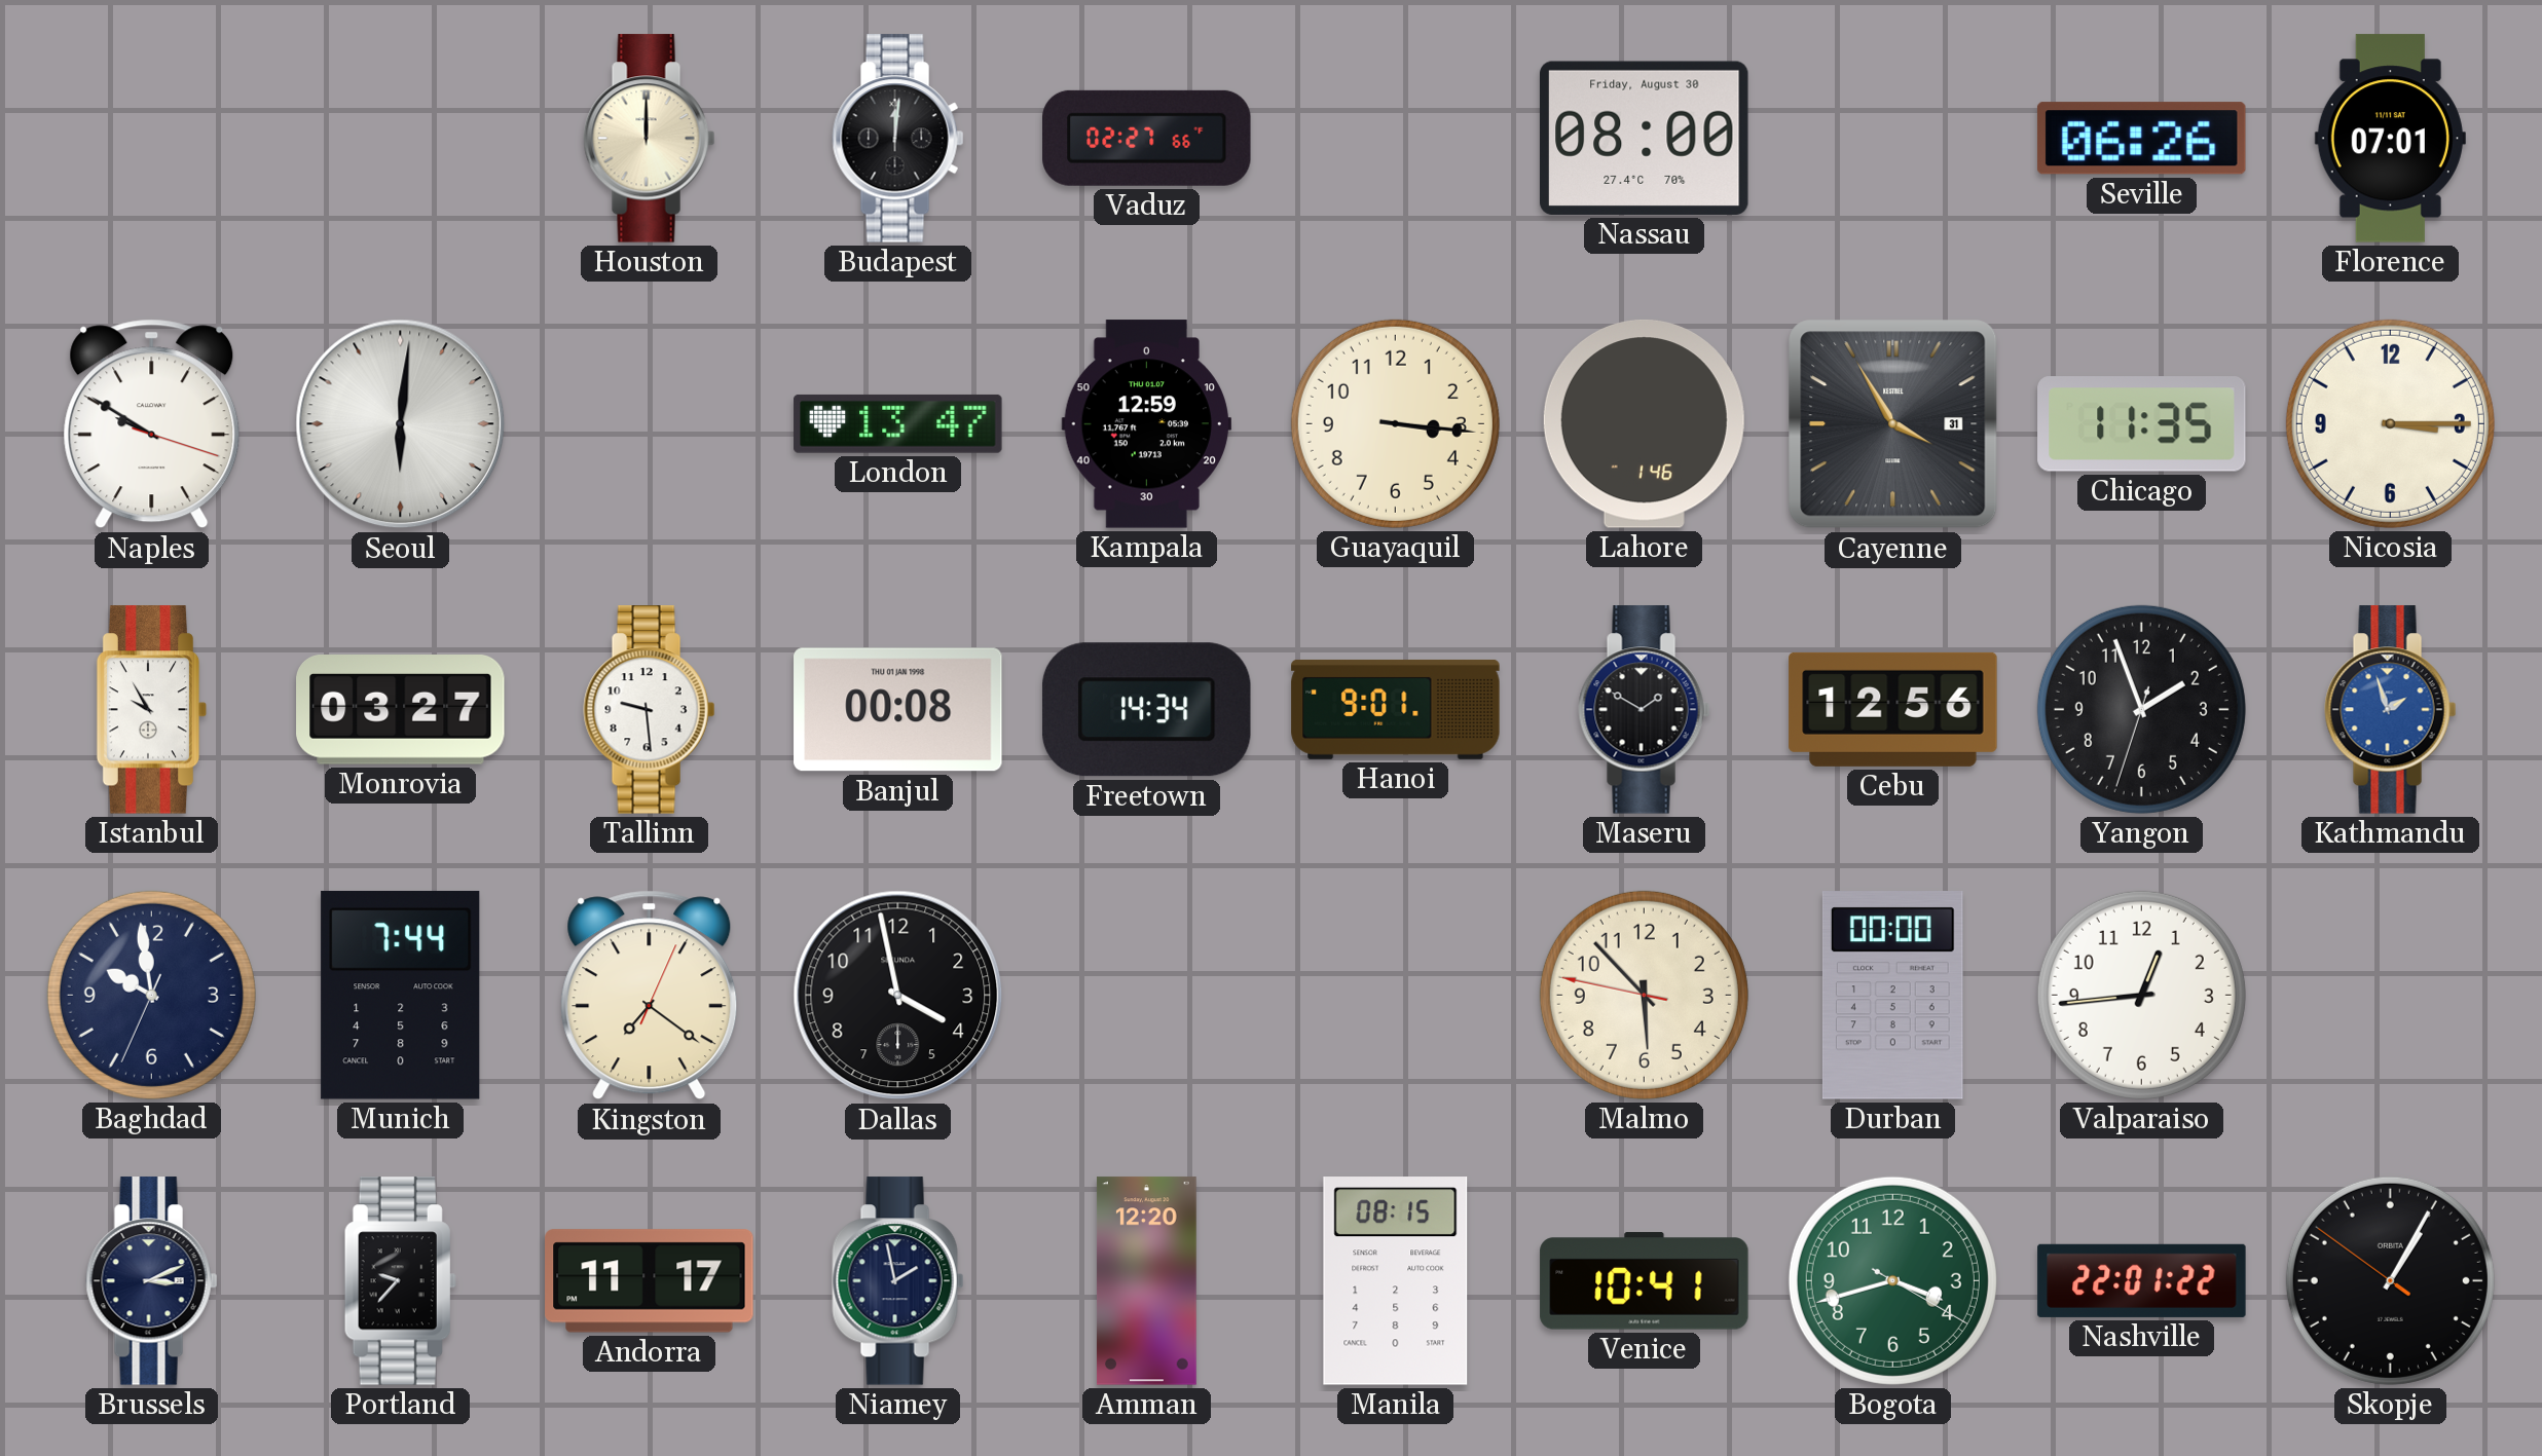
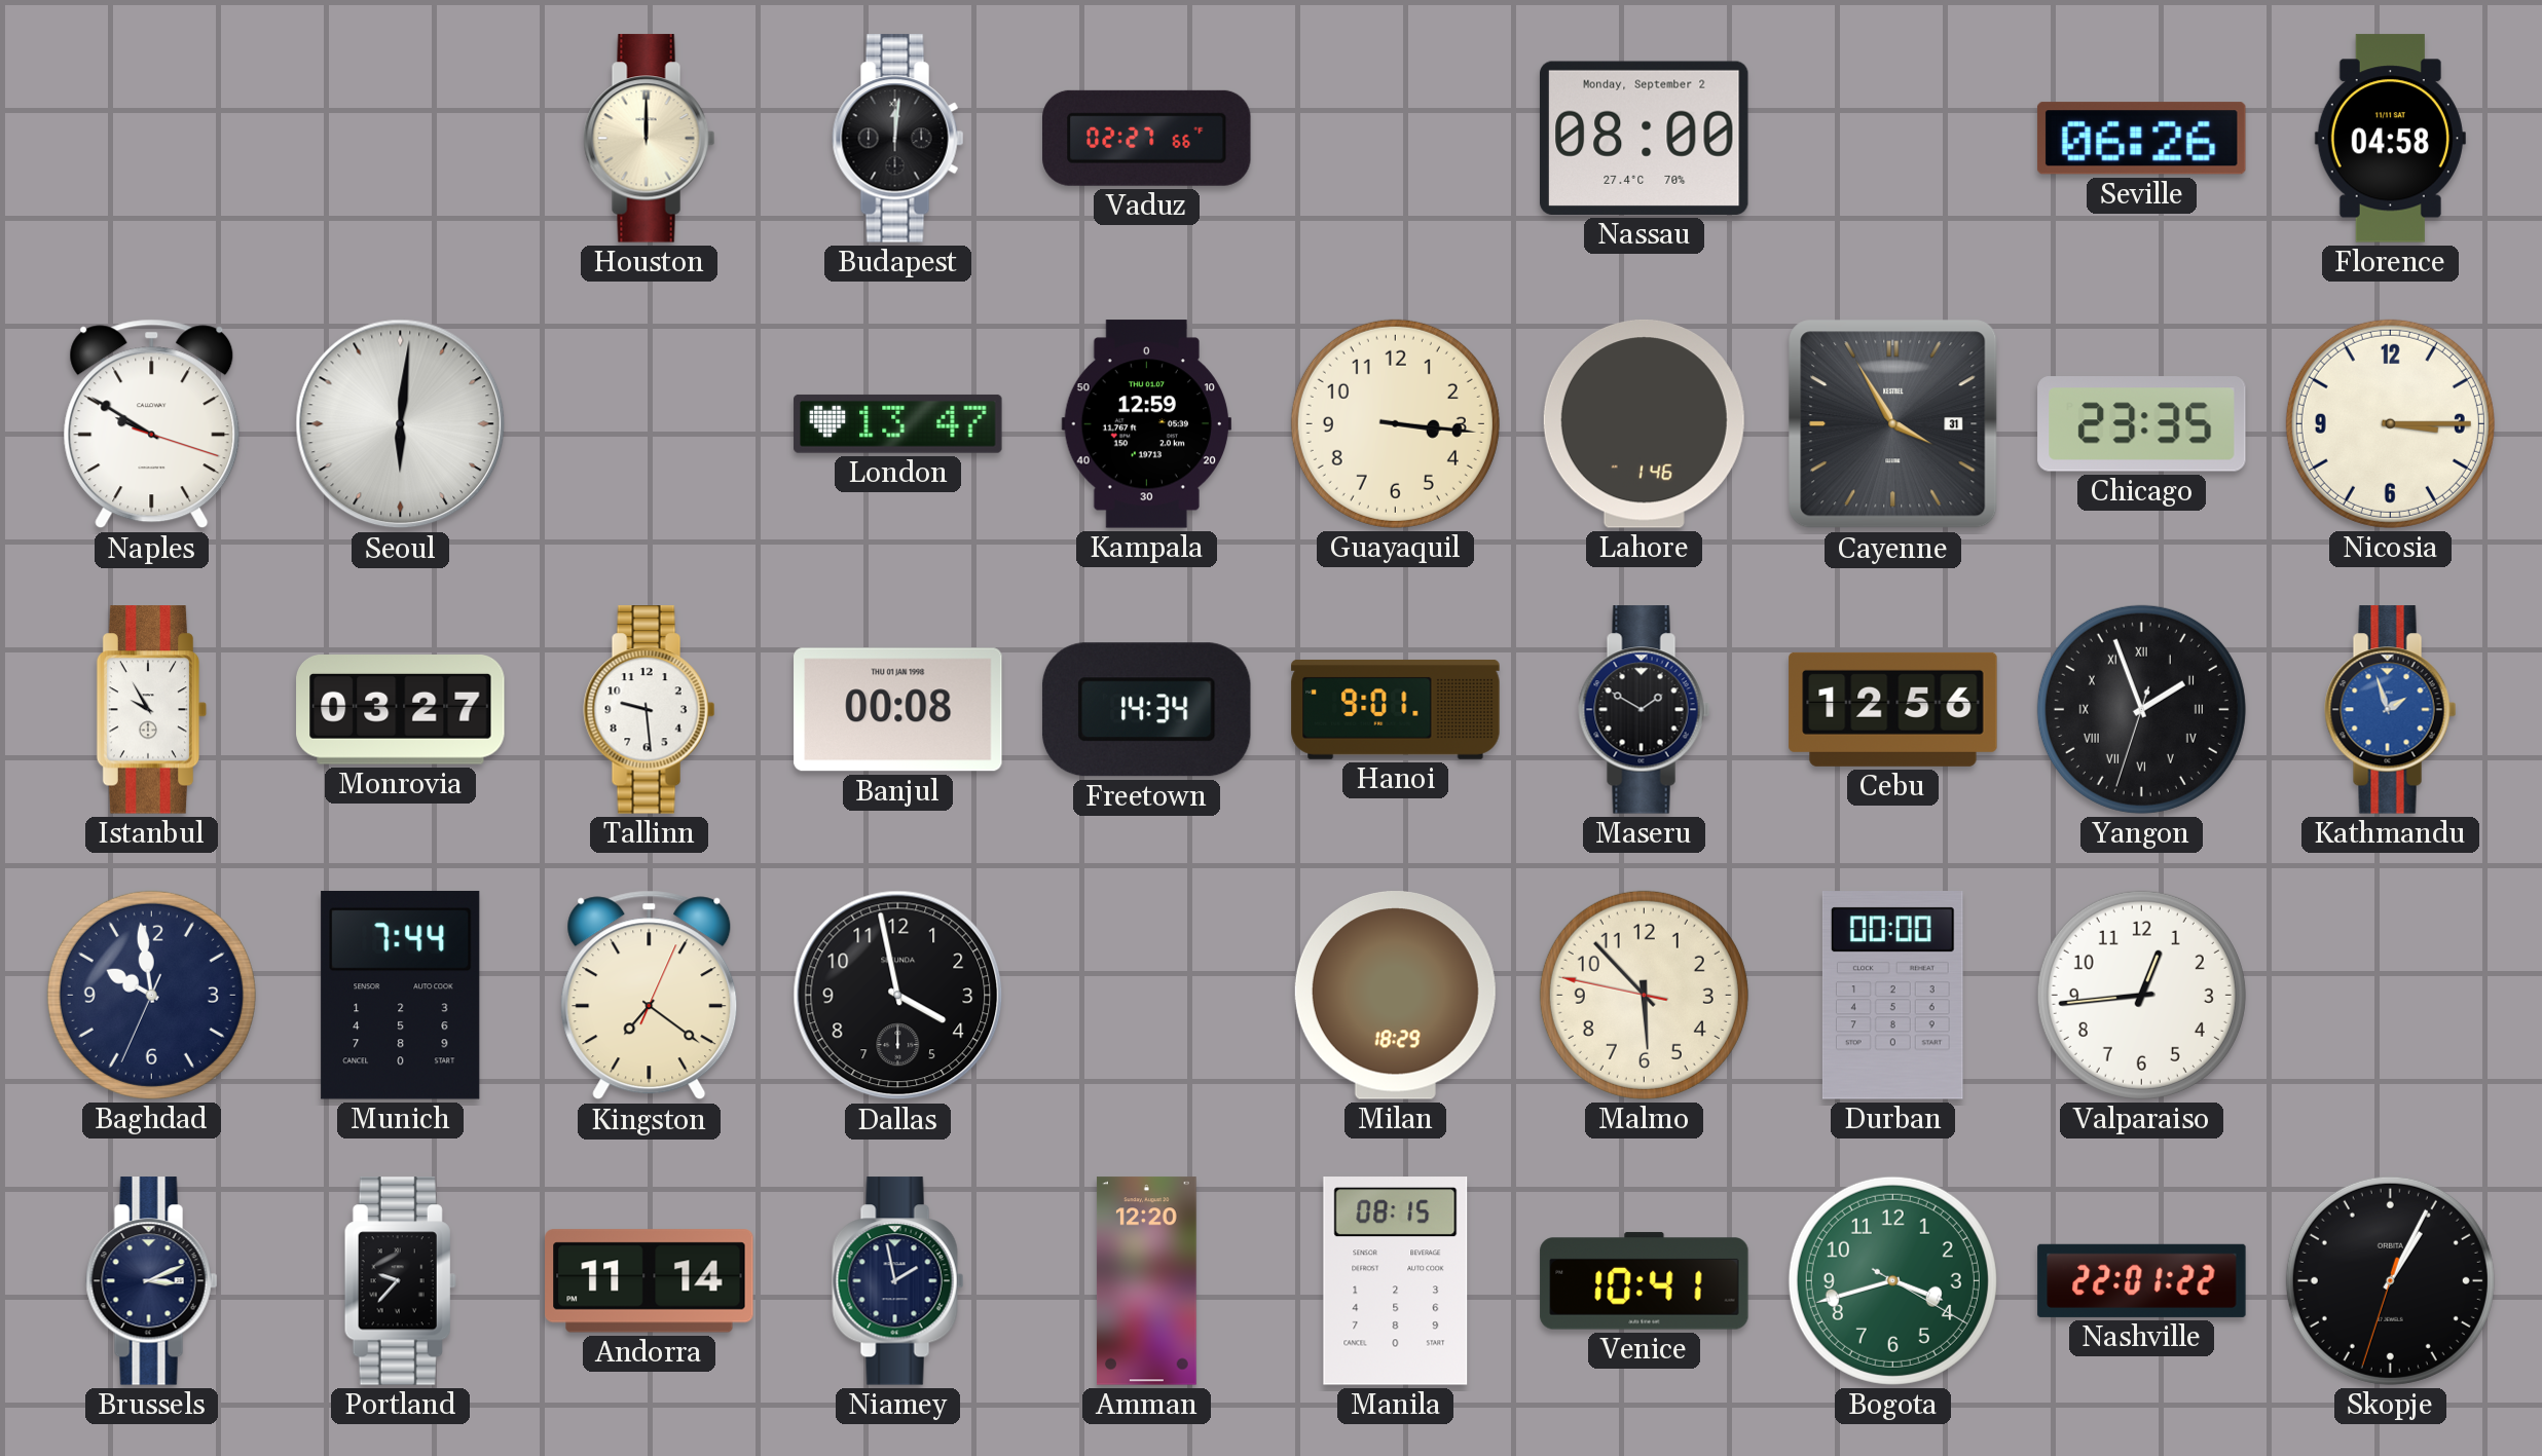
Nassau date: Friday, August 30 -> Monday, September 2 (1644, 138)
Florence: 07:01 -> 04:58 (2390, 139)
Chicago: 11:35 -> 23:35 (2142, 424)
Yangon numerals: Arabic -> Roman (2141, 709)
Milan: none -> 18:29 (1395, 996)
Andorra: 11:17 -> 11:14 (650, 1281)
Skopje: 1:04:51 -> 1:04:33 (2390, 1280)
